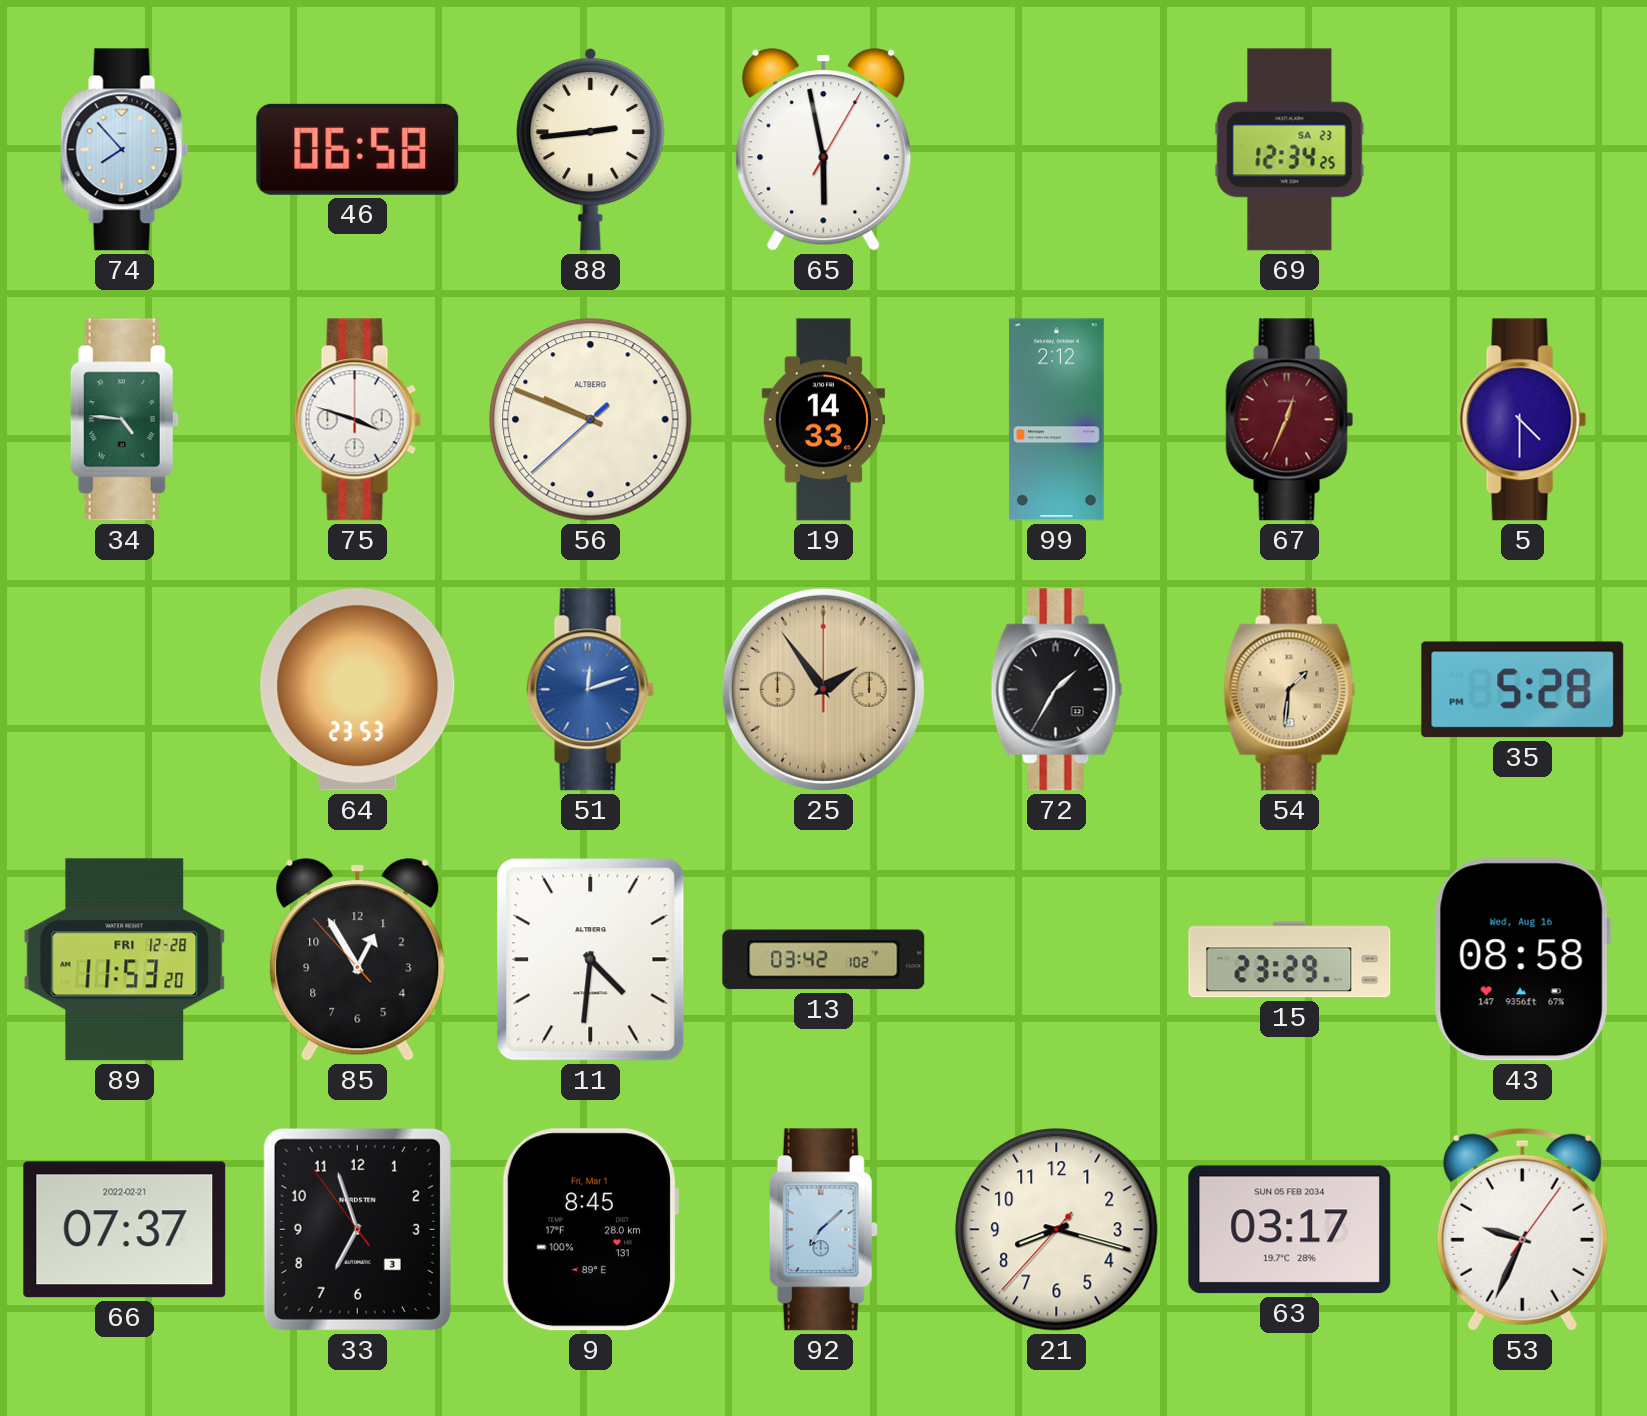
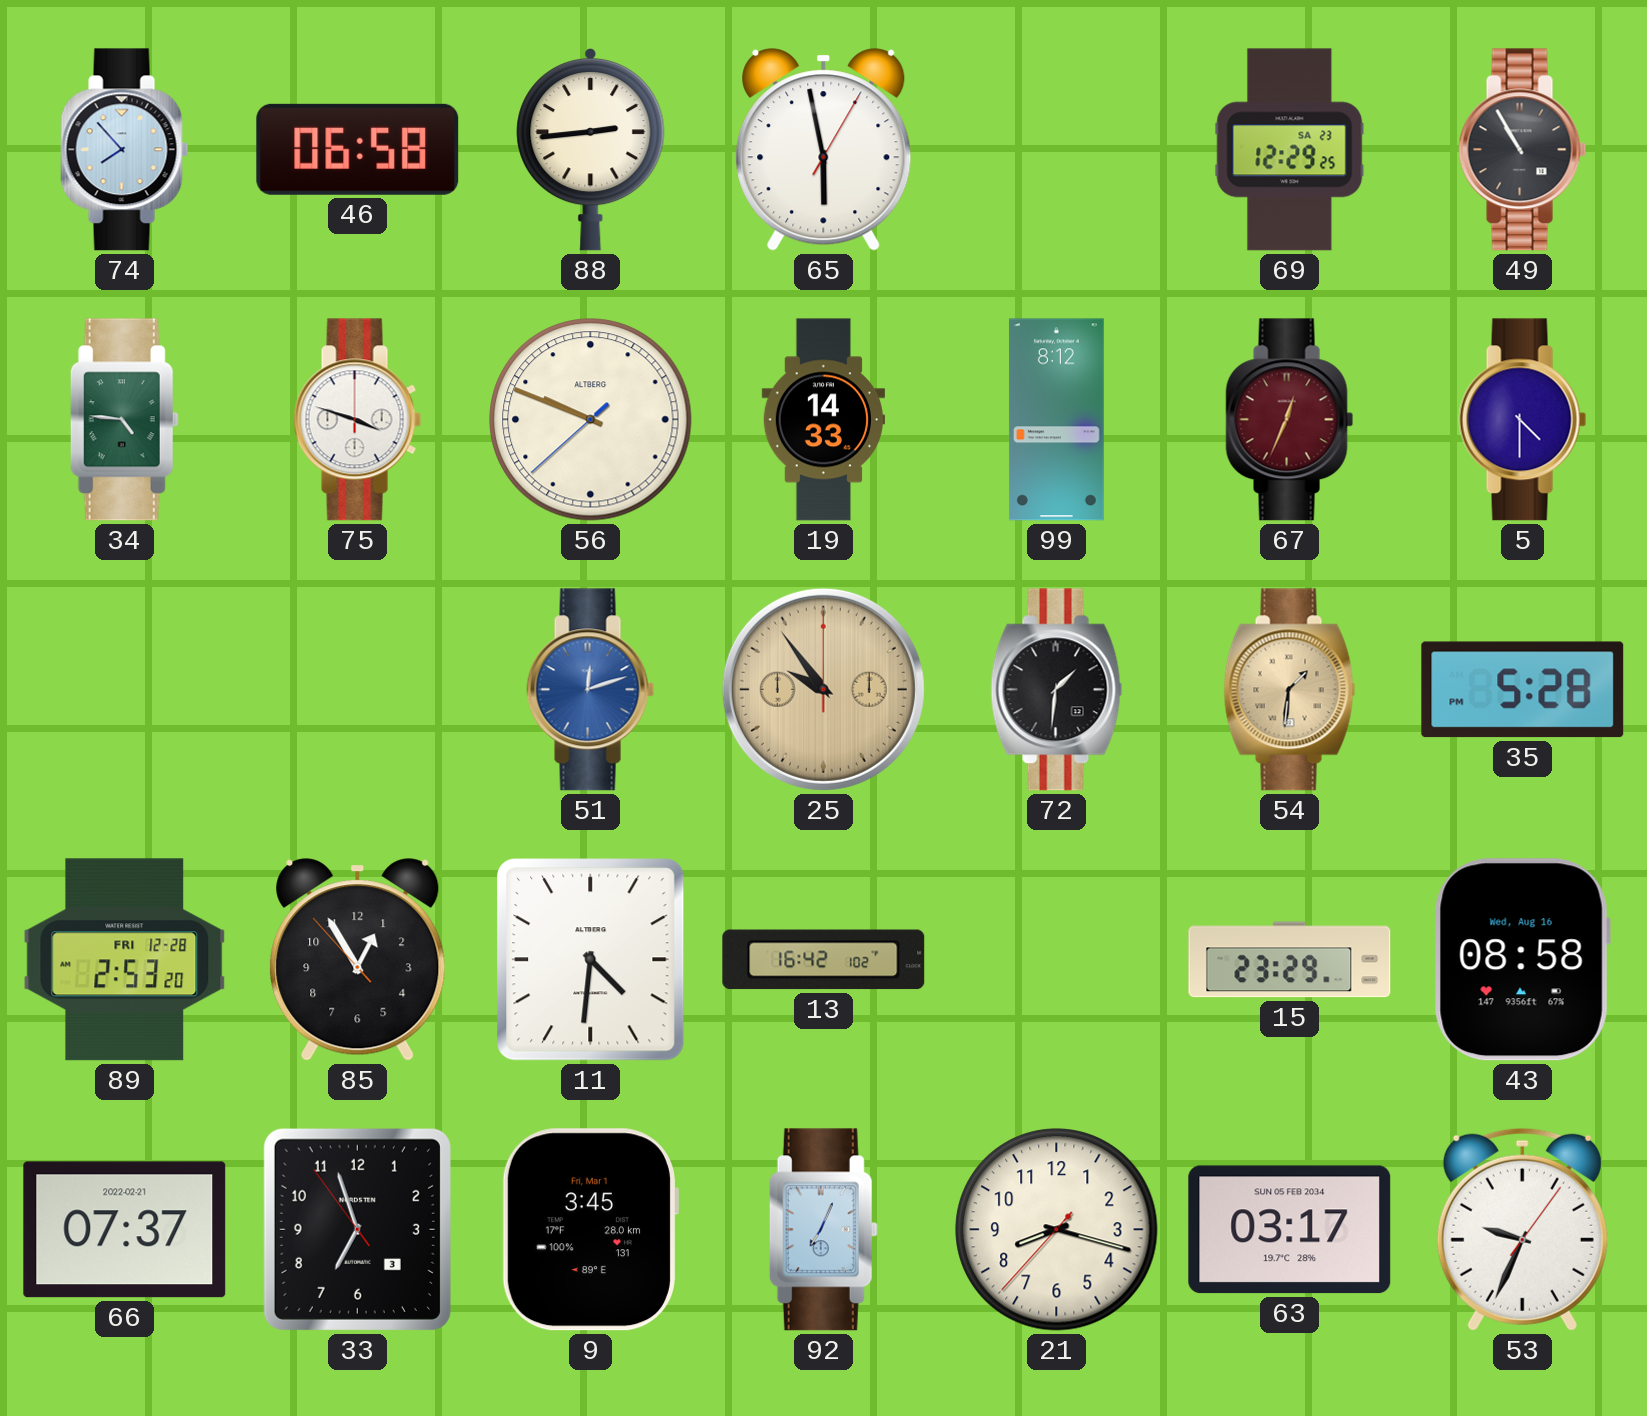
69: 12:34 -> 12:29 (1290, 150)
49: none -> 10:55 (1523, 150)
99: 2:12 -> 8:12 (1056, 420)
64: 23:53 -> none (358, 690)
25: 1:54 -> 9:54 (823, 689)
72: 1:35 -> 1:31 (1057, 690)
89: 11:53 -> 2:53 (125, 960)
13: 03:42 -> 16:42 (824, 960)
9: 8:45 -> 3:45 (590, 1230)
92: 7:08 -> 7:04 (823, 1230)
